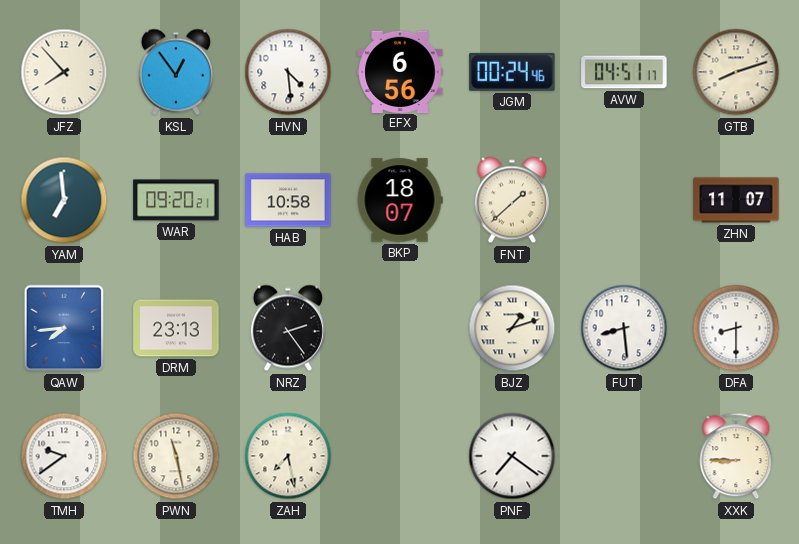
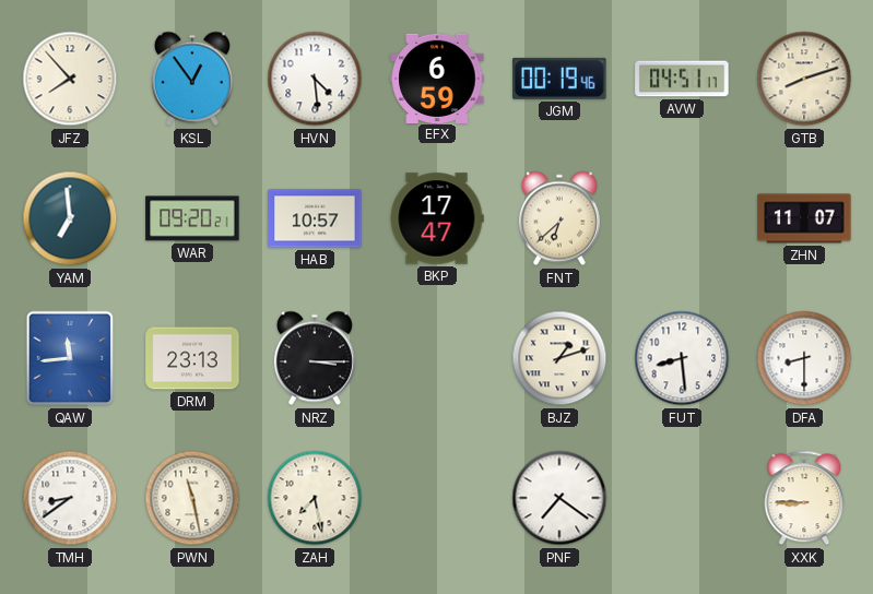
EFX: 6:56 -> 6:59 (437, 78)
JGM: 00:24 -> 00:19 (559, 79)
HAB: 10:58 -> 10:57 (315, 218)
BKP: 18:07 -> 17:47 (437, 218)
FNT: 1:38 -> 6:38 (559, 218)
QAW: 7:44 -> 11:44 (70, 358)
NRZ: 2:24 -> 3:15 (315, 358)
TMH: 9:39 -> 8:39 (70, 498)
